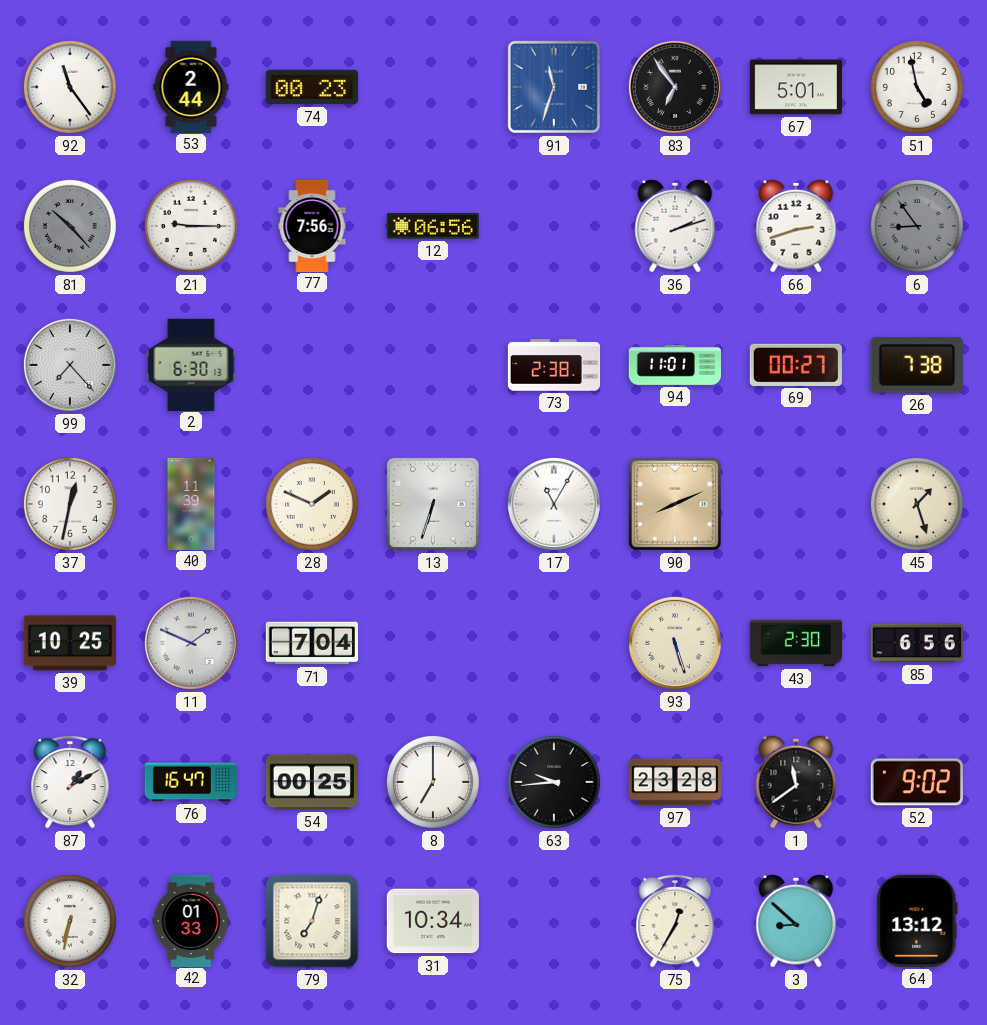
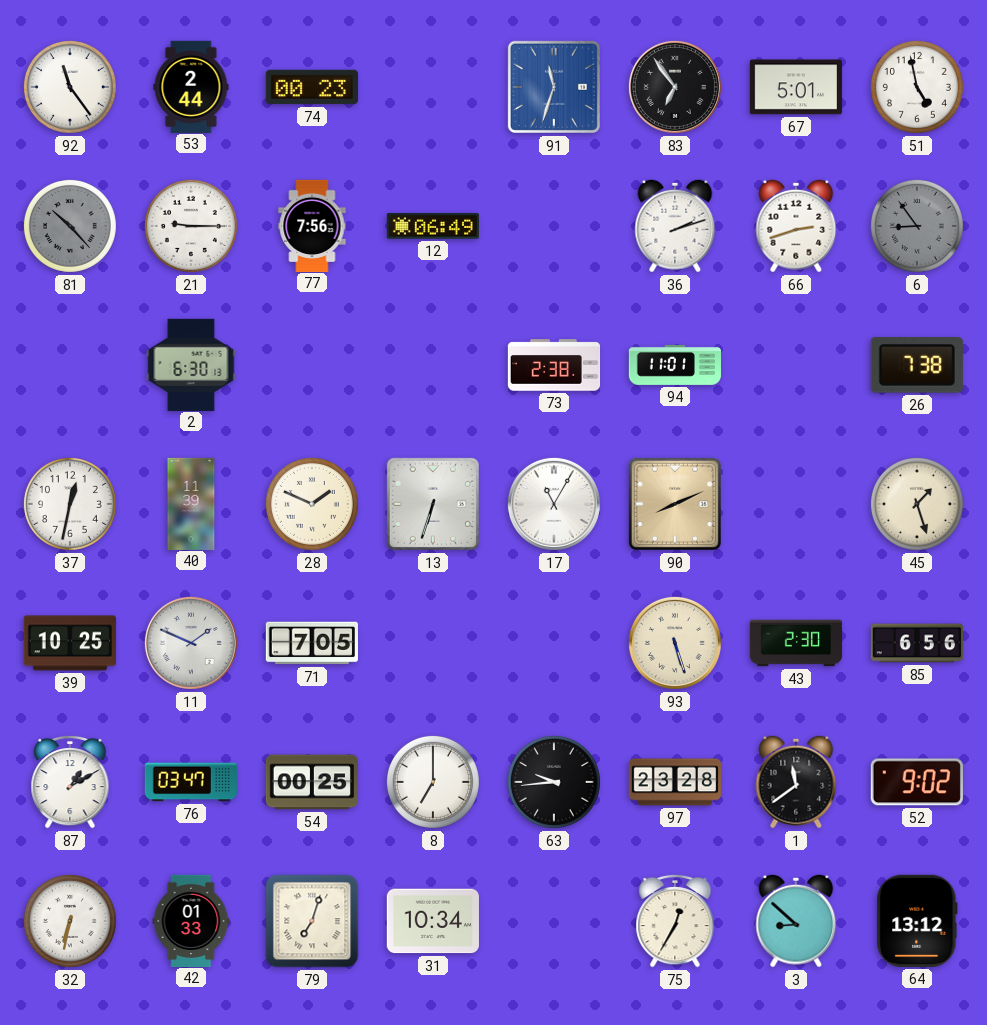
12: 06:56 -> 06:49 (432, 226)
99: 7:23 -> none (70, 365)
69: 00:27 -> none (796, 365)
71: 7:04 -> 7:05 (312, 643)
76: 16:47 -> 03:47 (191, 782)
